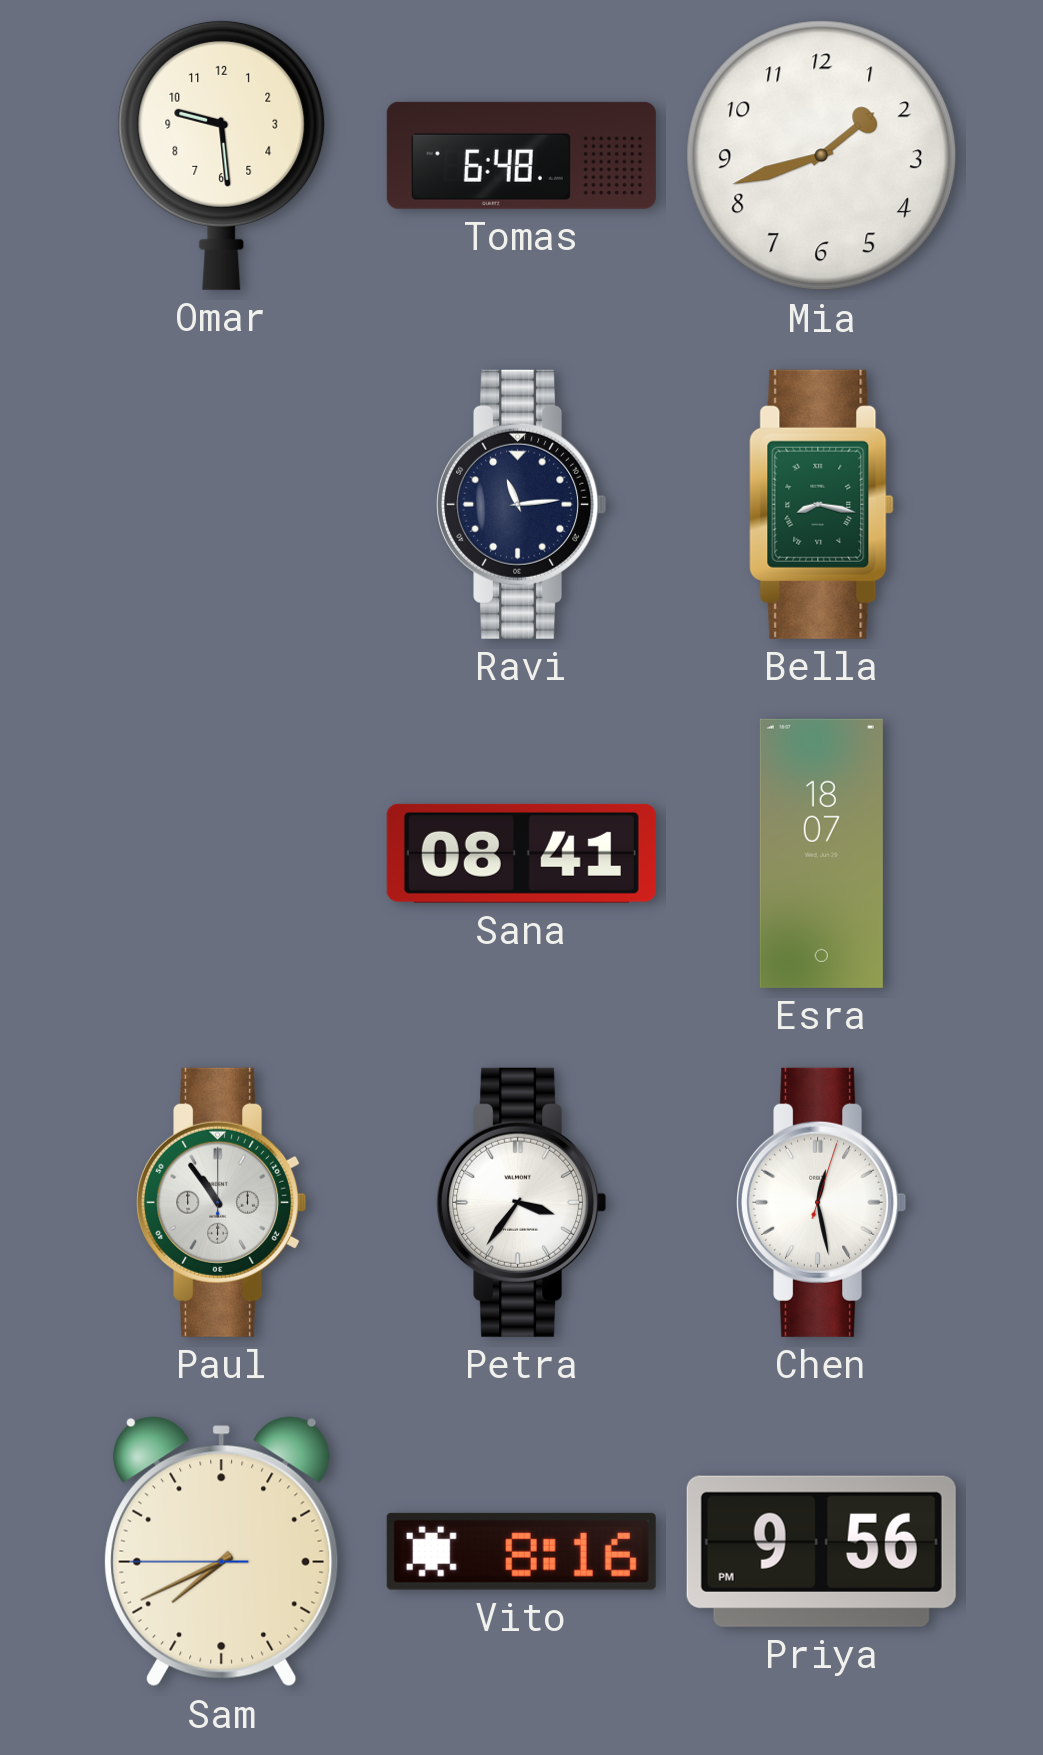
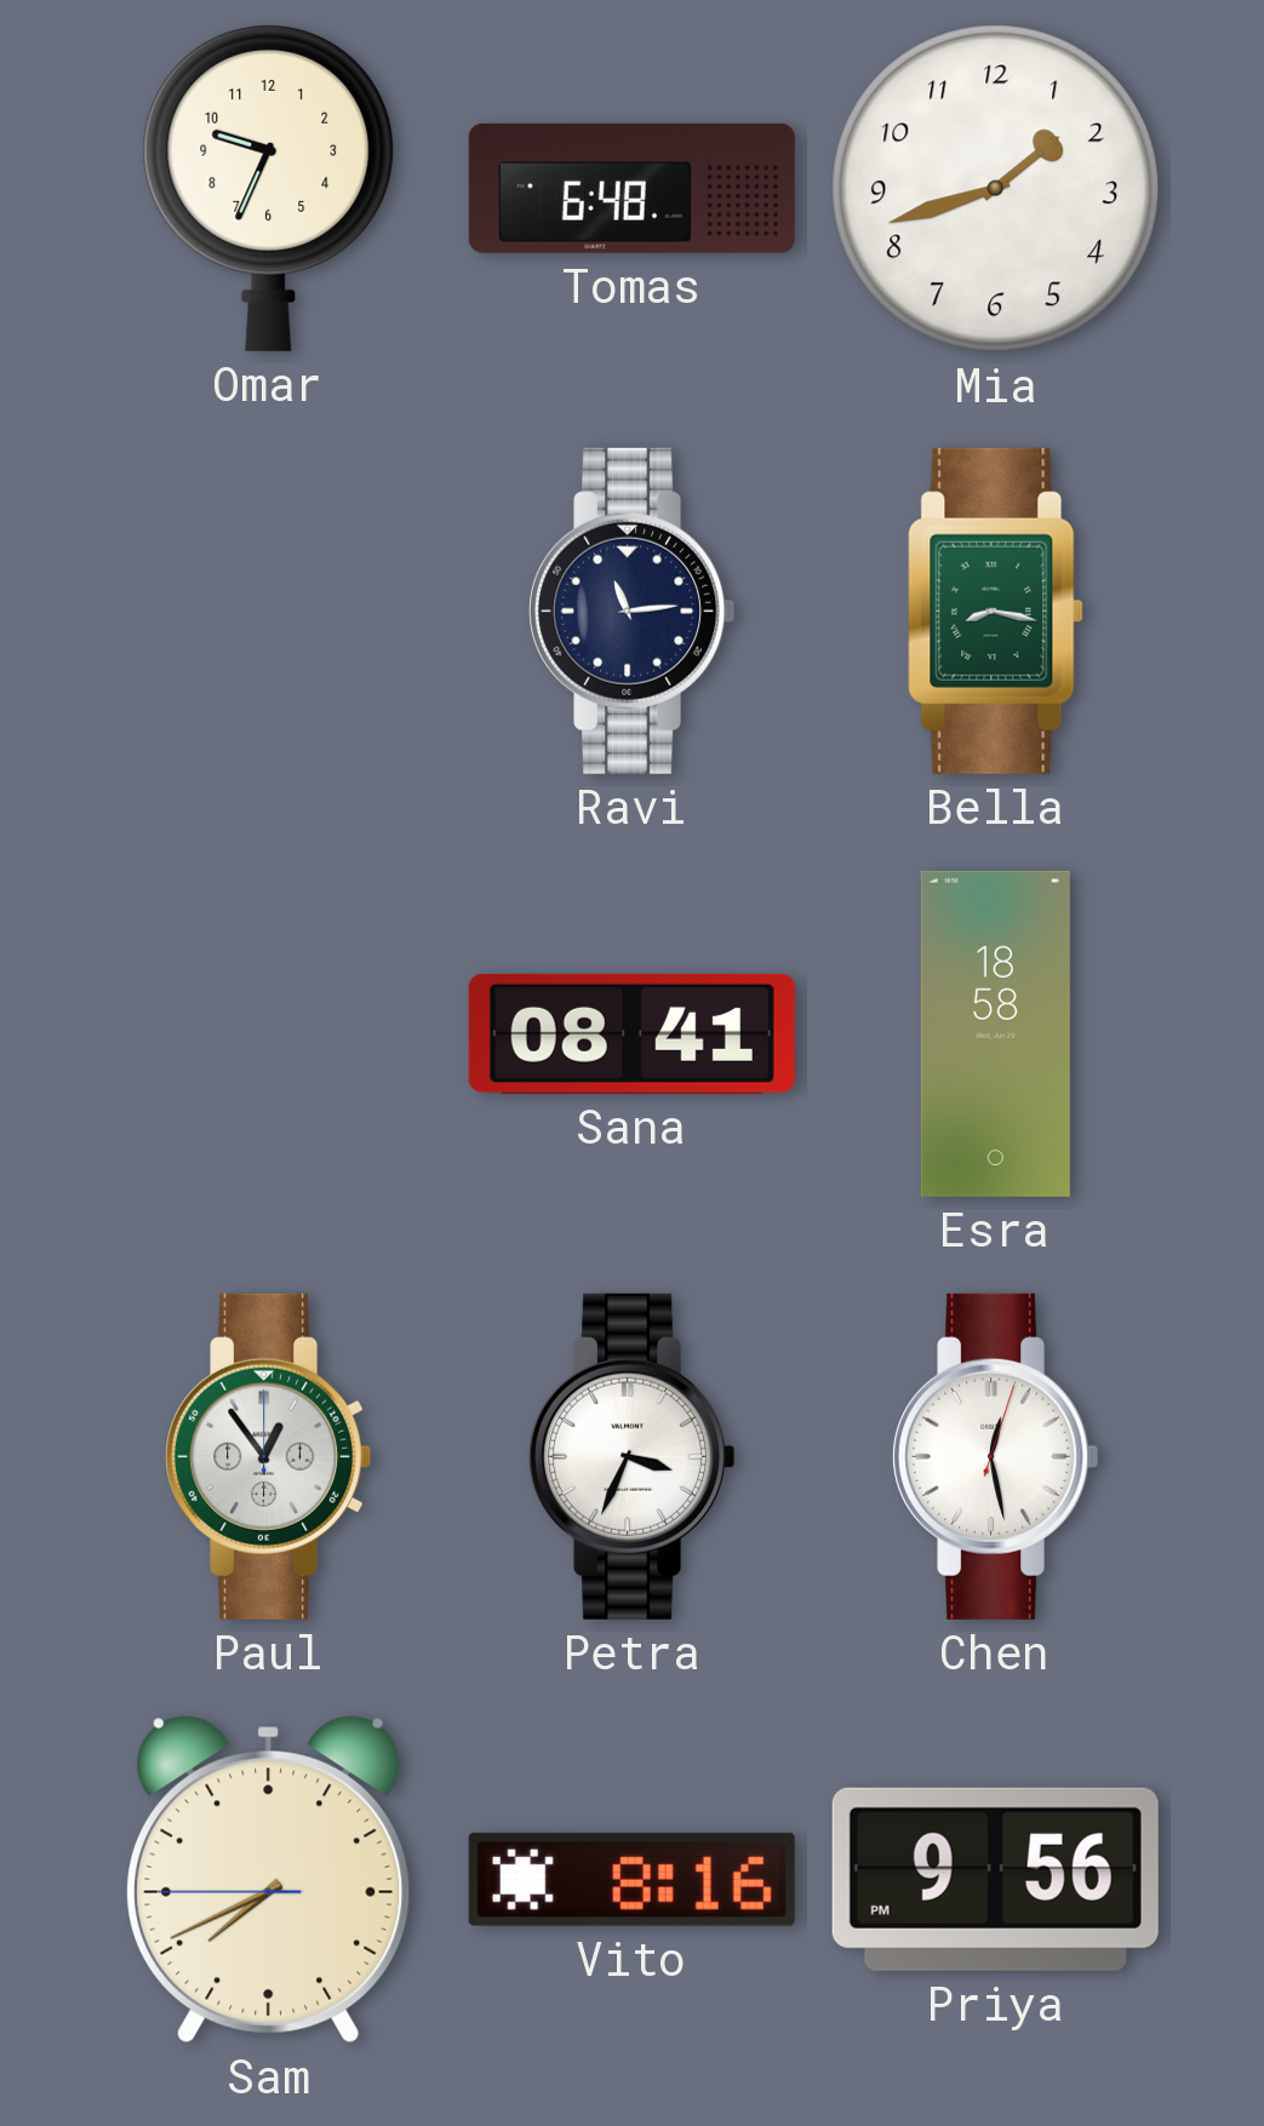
Omar: 9:29 -> 9:34 (269, 188)
Esra: 18:07 -> 18:58 (995, 1033)
Paul: 10:54 -> 12:54 (269, 1456)
Petra: 3:36 -> 3:34 (633, 1456)
